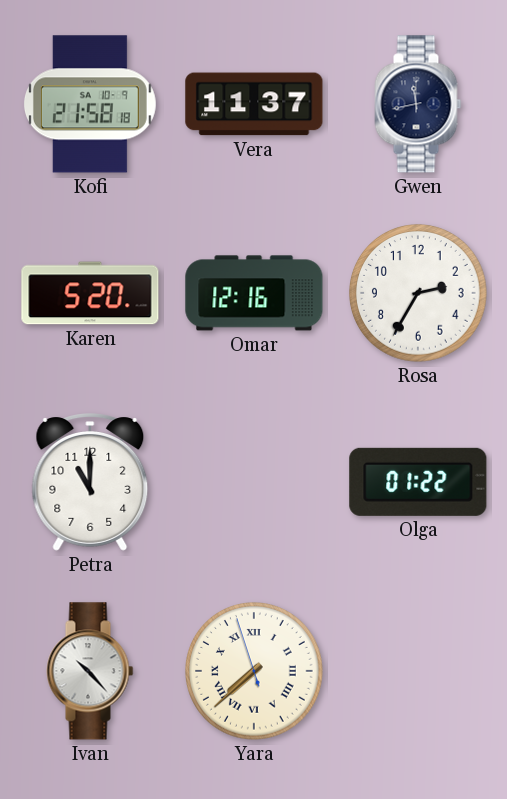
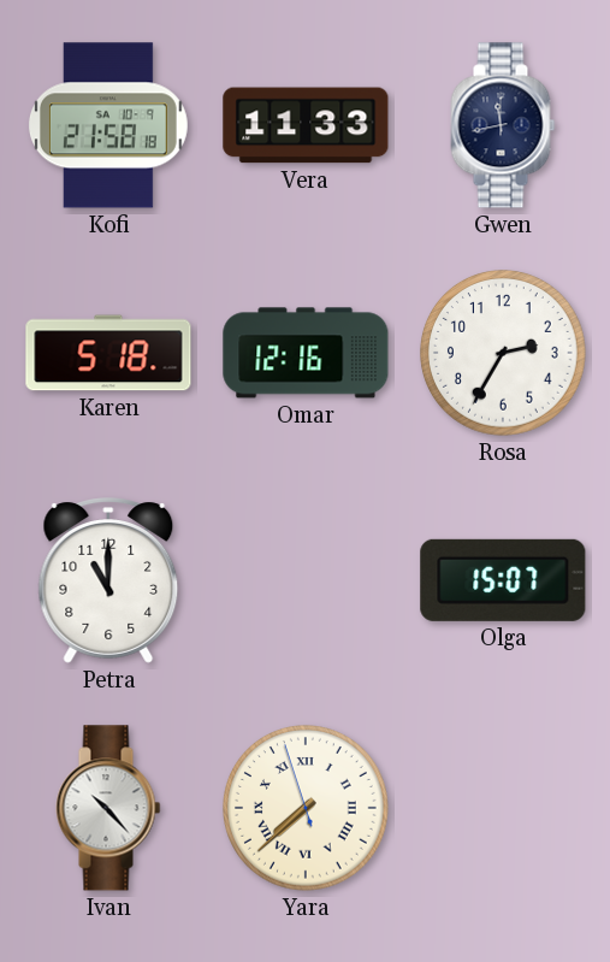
Vera: 11:37 -> 11:33 (306, 125)
Karen: 5:20 -> 5:18 (108, 353)
Olga: 01:22 -> 15:07 (503, 580)
